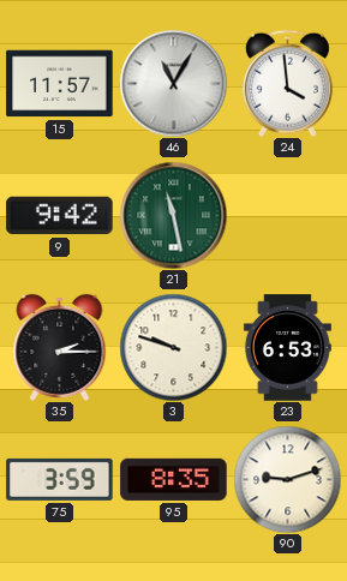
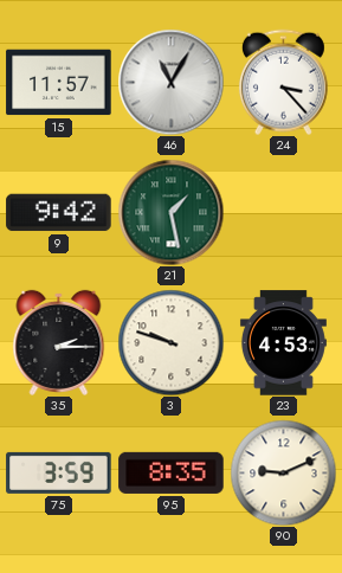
24: 3:59 -> 3:23 (283, 82)
21: 11:28 -> 1:28 (170, 212)
23: 6:53 -> 4:53 (283, 343)
90: 9:12 -> 9:11 (283, 472)
